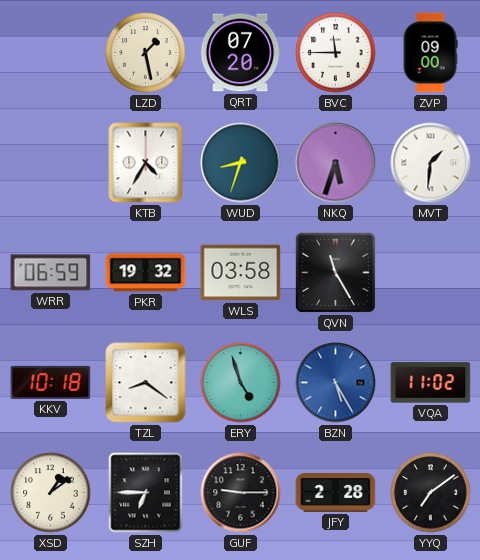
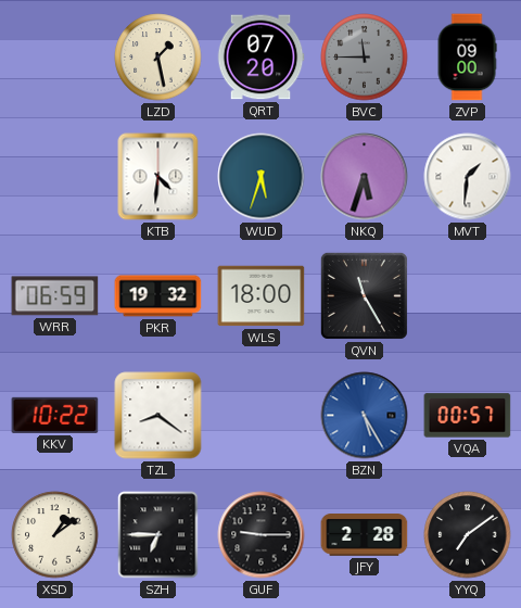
BVC dial: white -> grey (365, 58)
KTB: 4:35 -> 4:31 (158, 177)
WUD: 8:33 -> 5:33 (262, 177)
WLS: 03:58 -> 18:00 (262, 296)
KKV: 10:18 -> 10:22 (55, 415)
ERY: 4:57 -> none (241, 383)
VQA: 11:02 -> 00:57 (468, 416)
